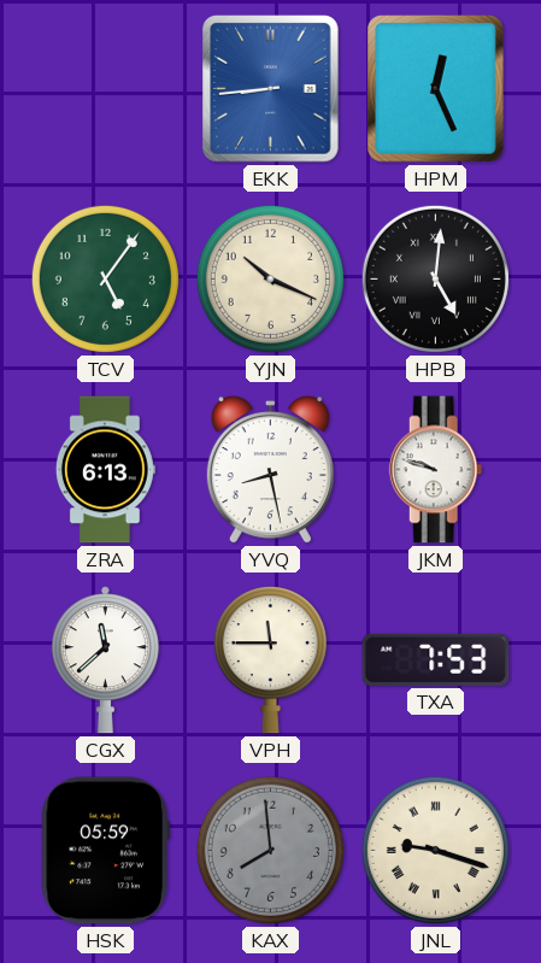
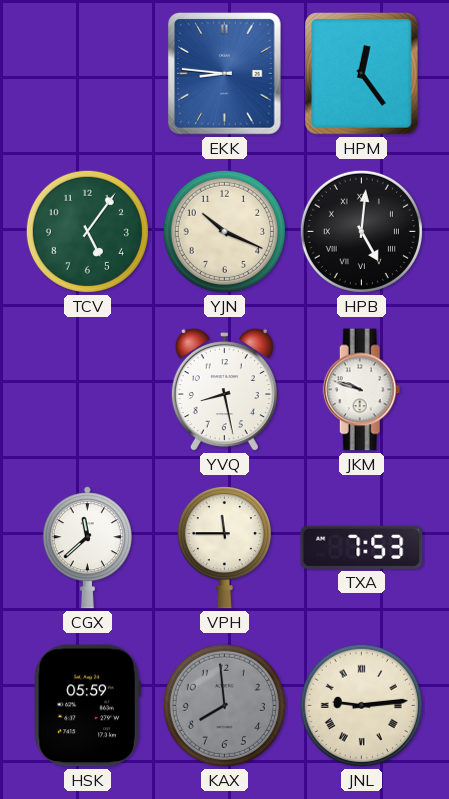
EKK: 8:44 -> 8:46 (225, 74)
HPM: 12:26 -> 12:24 (362, 74)
ZRA: 6:13 -> none (105, 470)
JNL: 9:18 -> 9:14 (361, 705)
